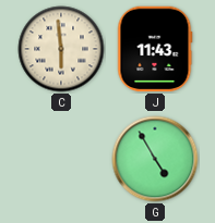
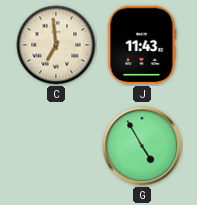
C: 5:59 -> 6:59 (56, 45)
